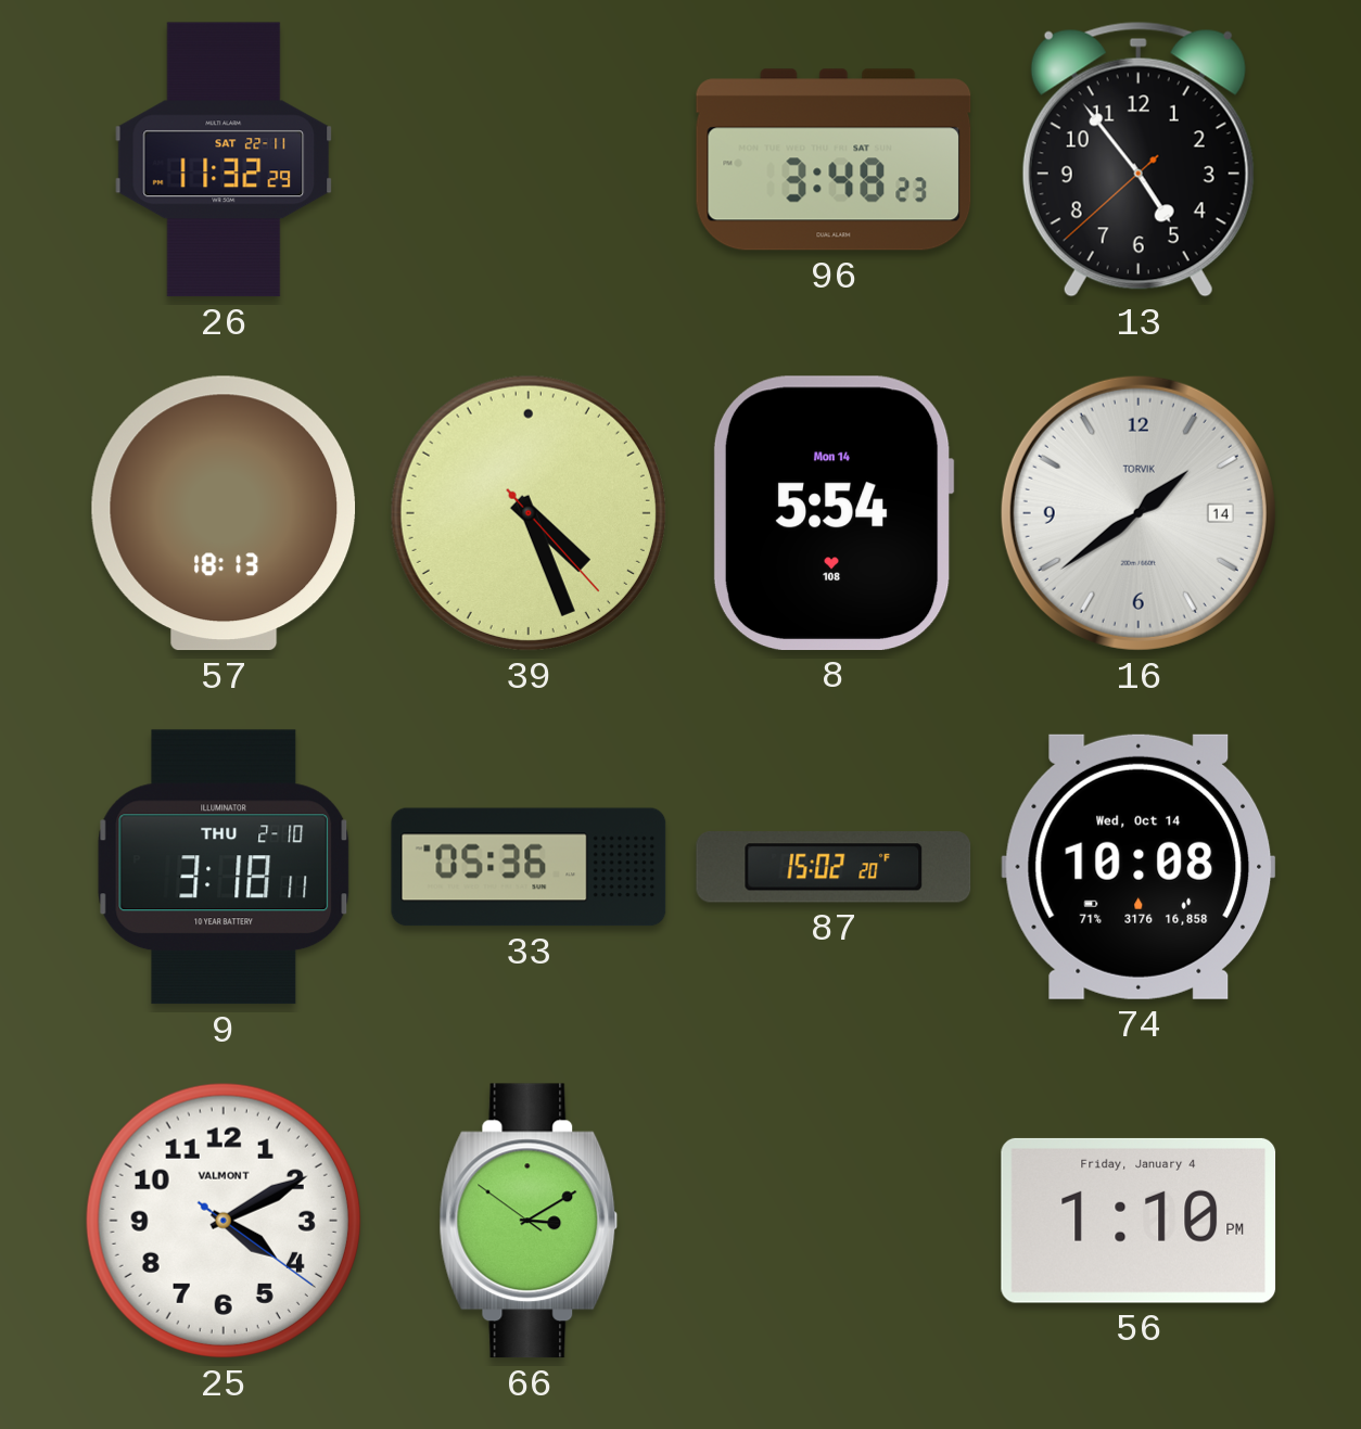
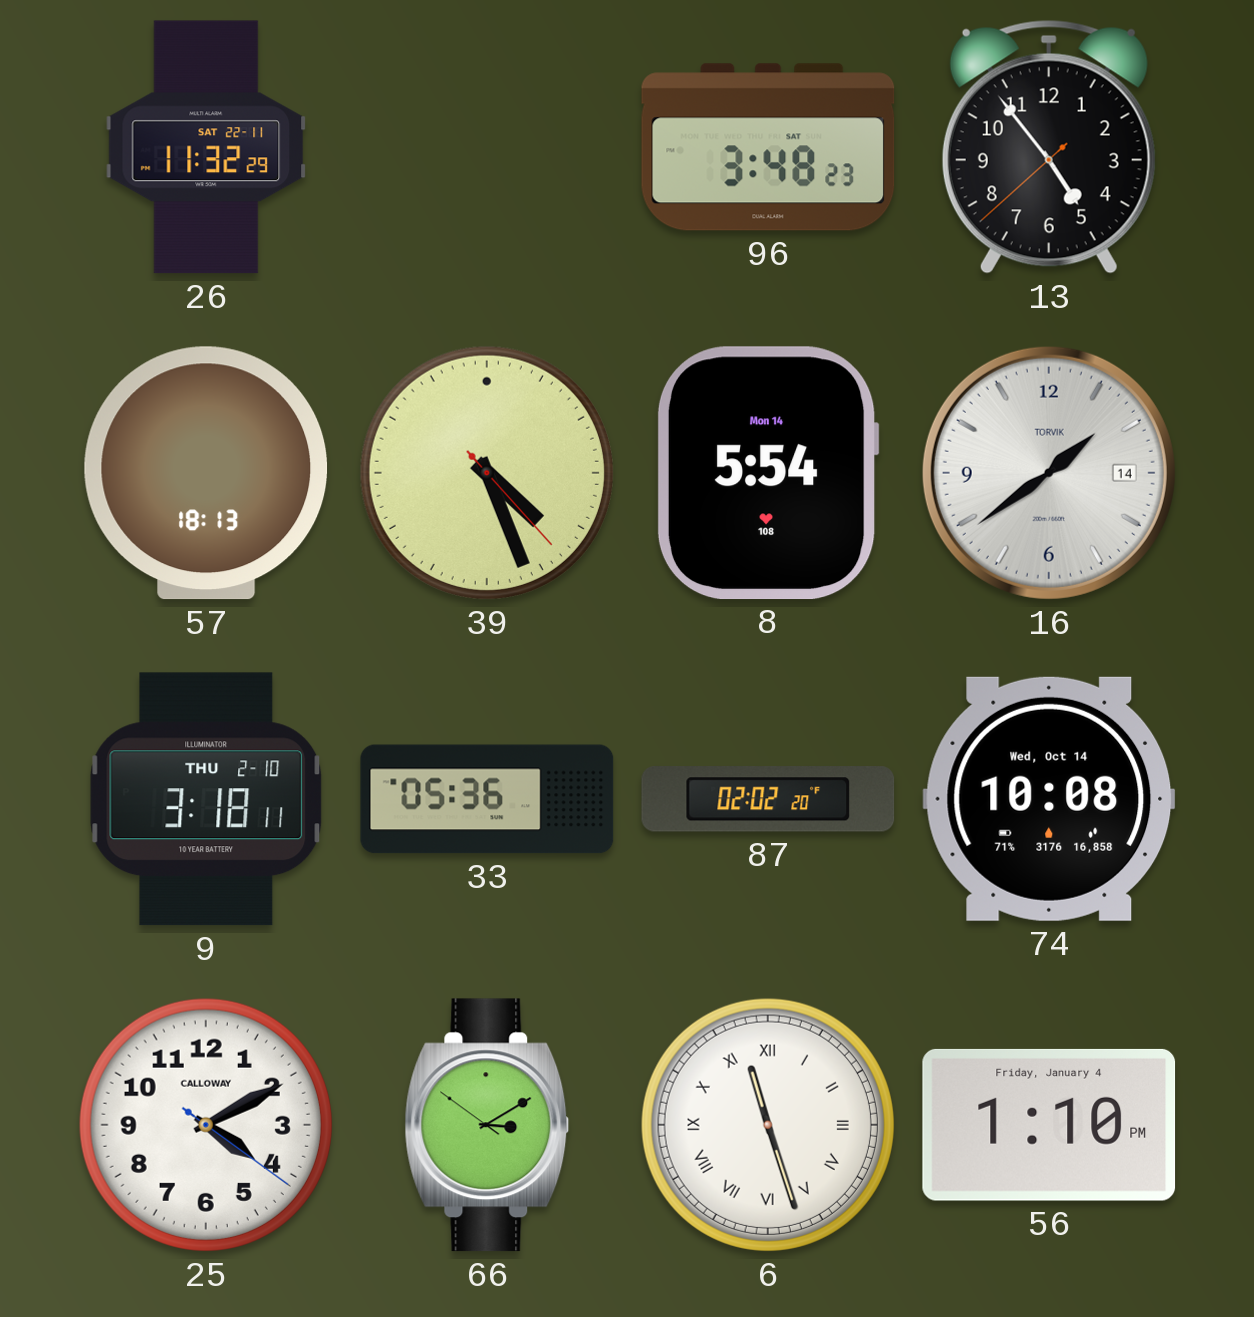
87: 15:02 -> 02:02 (768, 799)
25 brand: VALMONT -> CALLOWAY (206, 1125)
6: none -> 11:27 (768, 1125)
